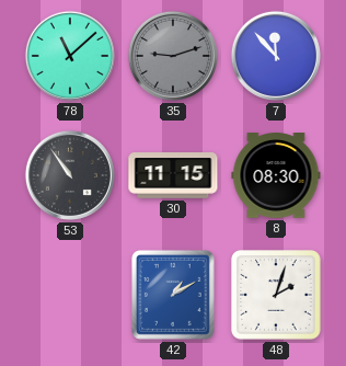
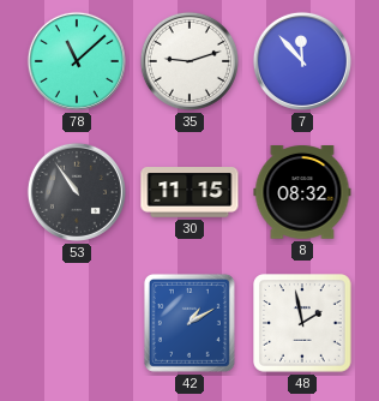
35 dial: grey -> white (189, 61)
8: 08:30 -> 08:32 (302, 193)
48: 2:03 -> 1:58 (302, 323)
